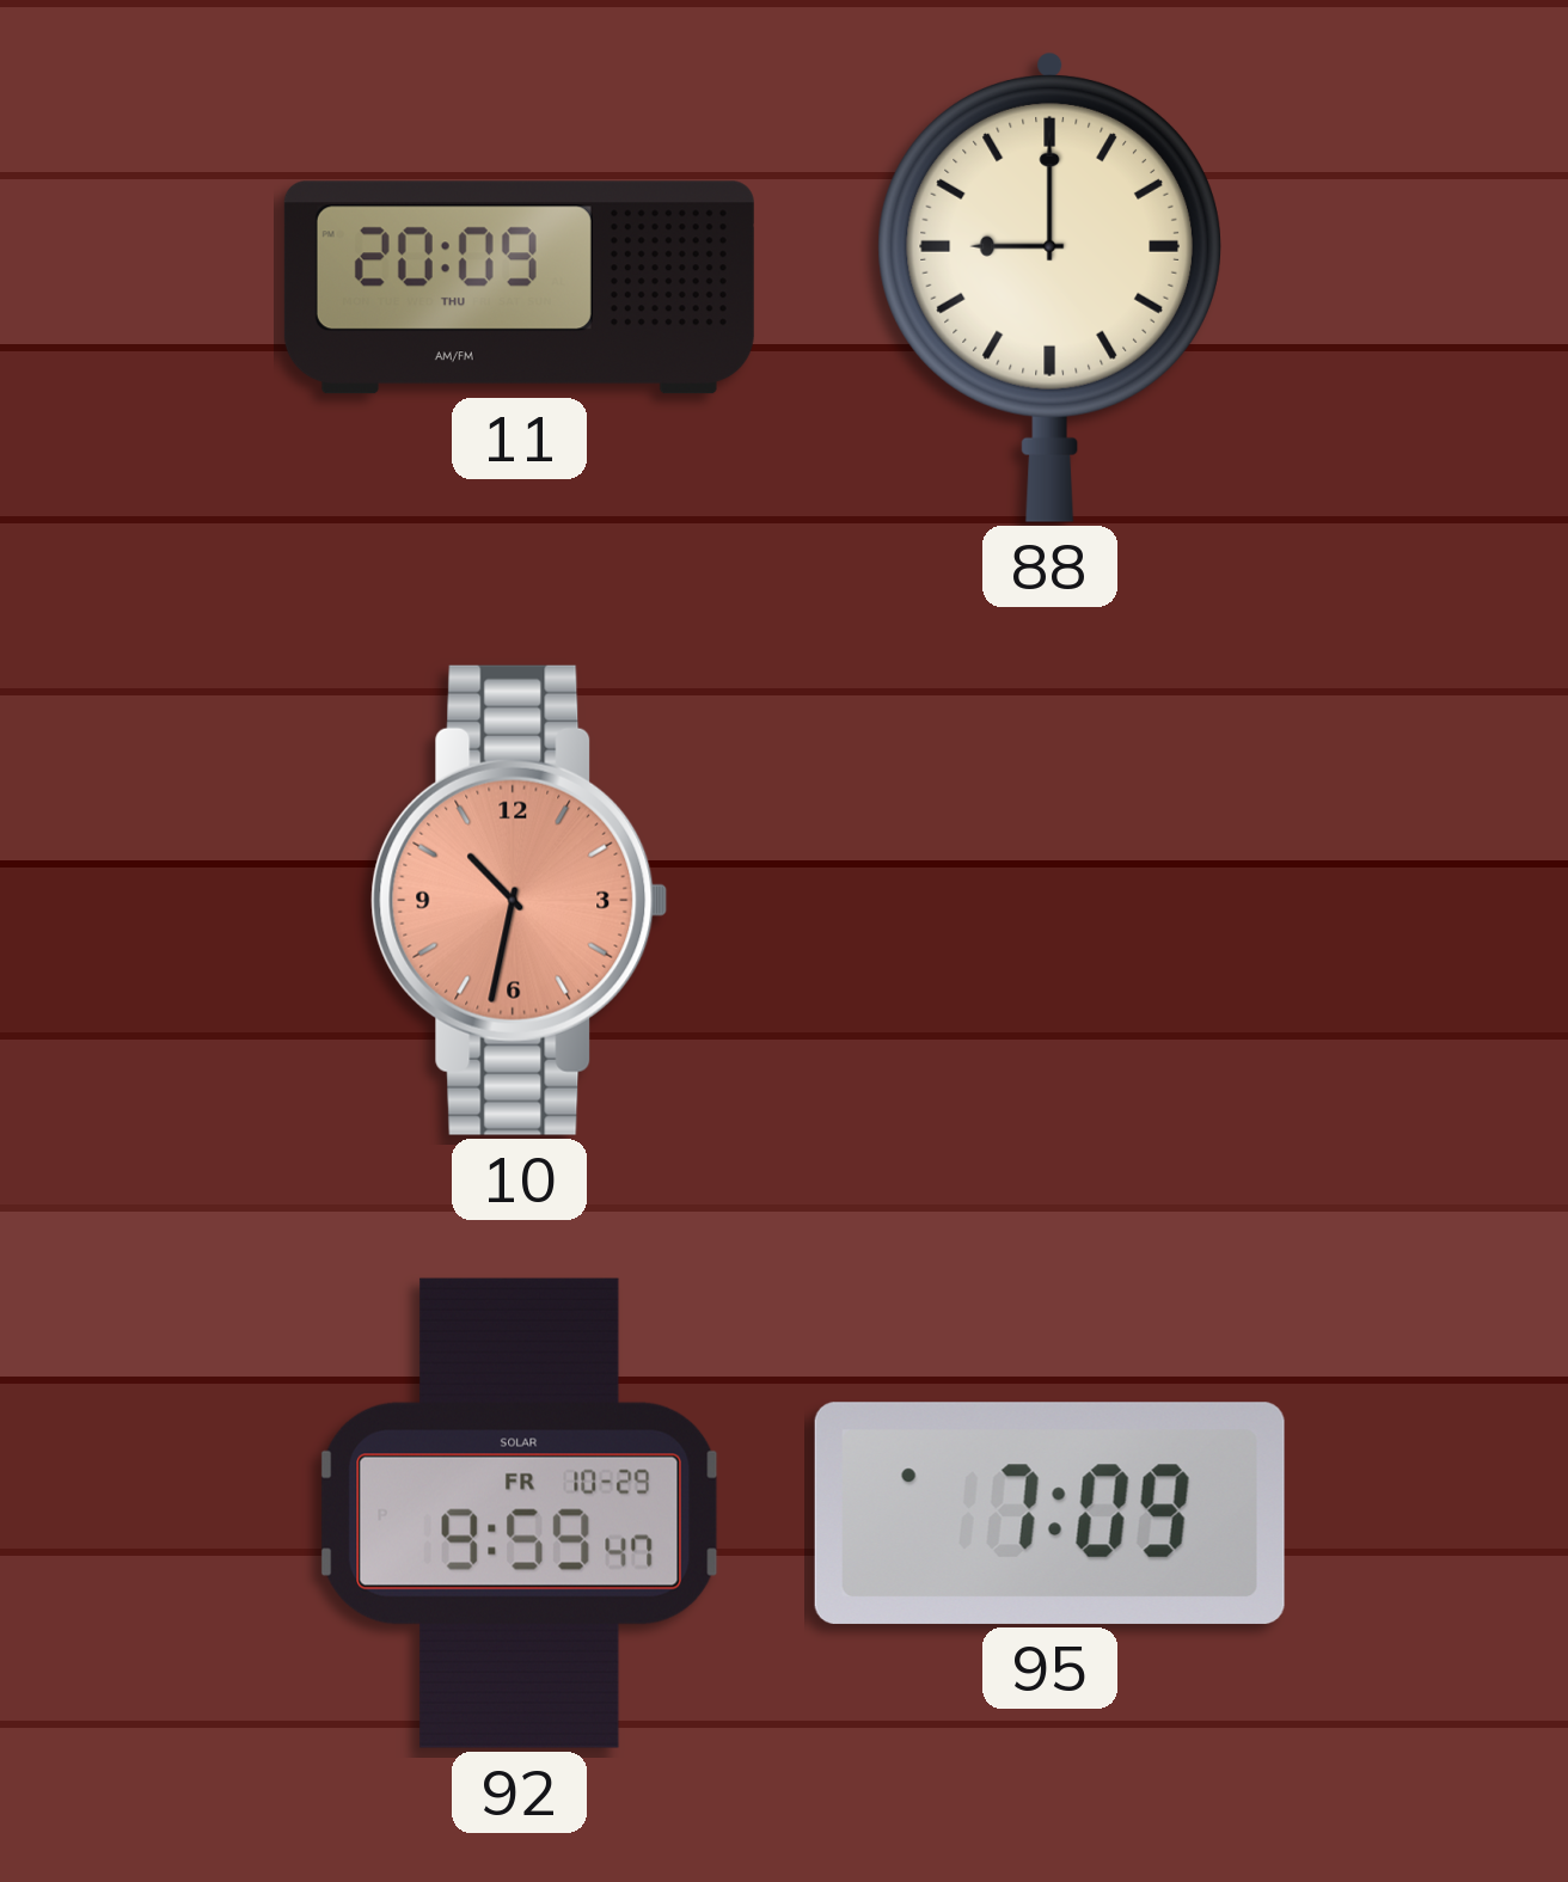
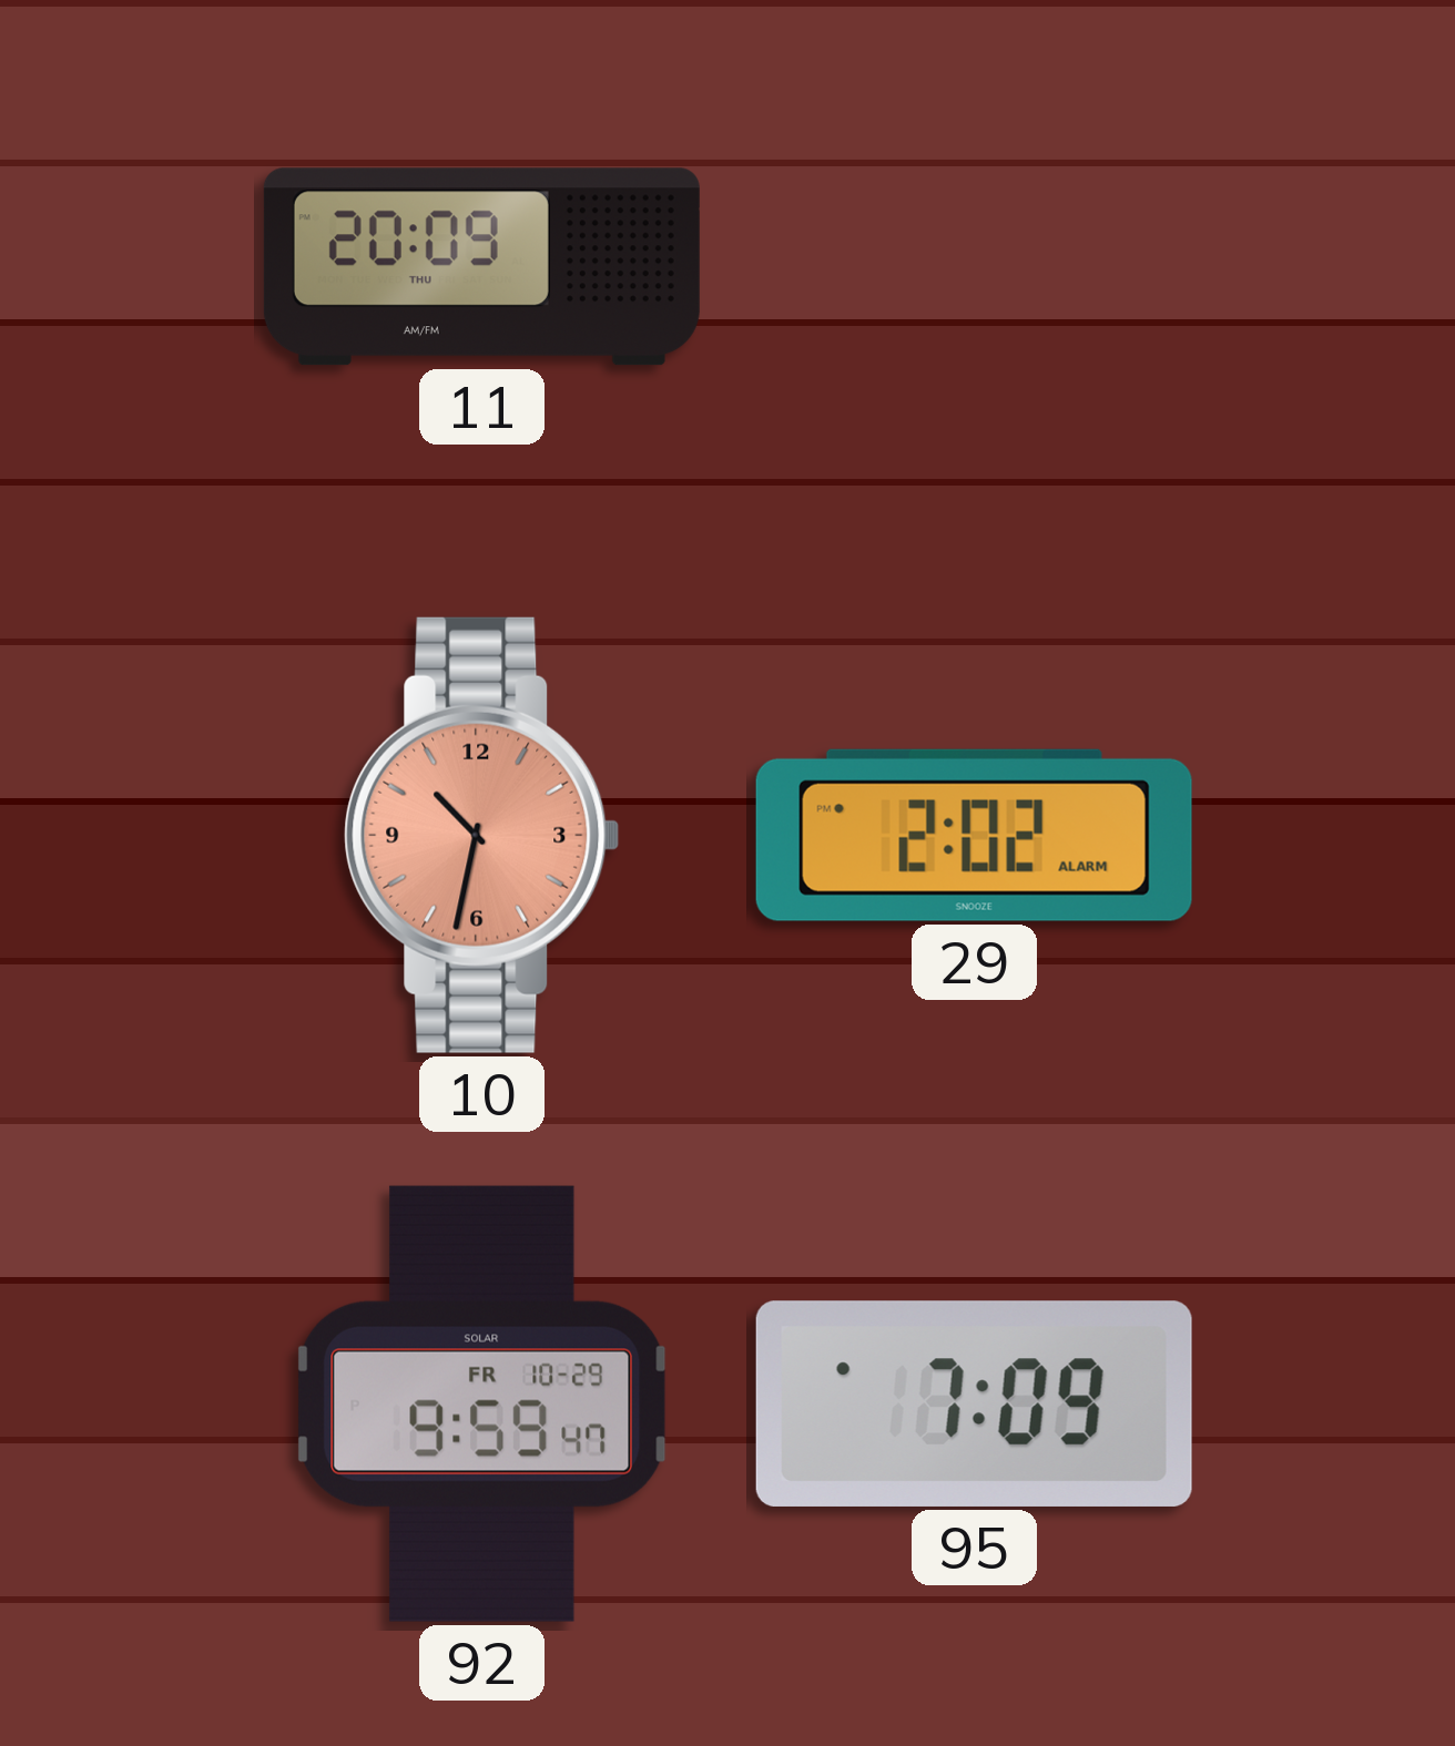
88: 9:00 -> none (1049, 288)
29: none -> 2:02 (974, 835)
